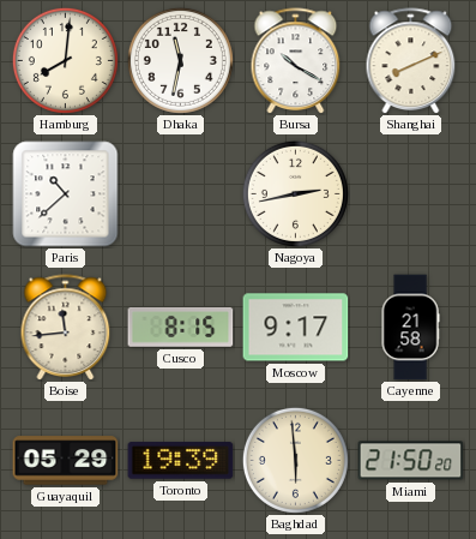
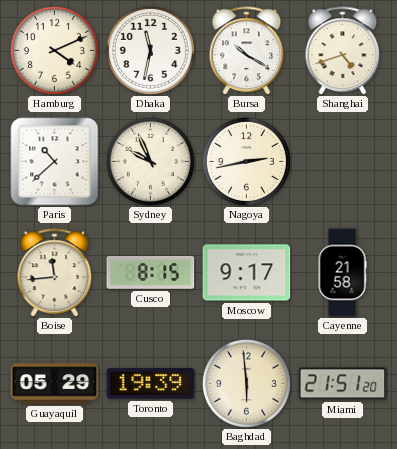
Hamburg: 8:01 -> 4:11 (54, 50)
Shanghai: 8:11 -> 4:42 (343, 50)
Sydney: none -> 9:56 (150, 161)
Miami: 21:50 -> 21:51 (343, 384)
